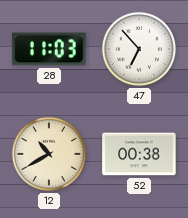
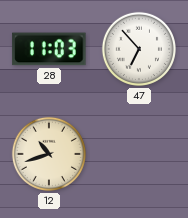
12: 10:40 -> 10:42 (49, 154)
52: 00:38 -> none (139, 154)
